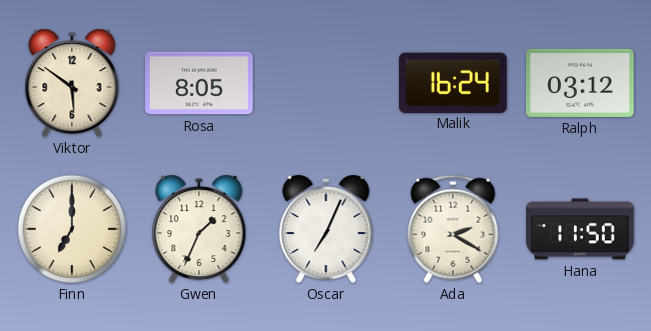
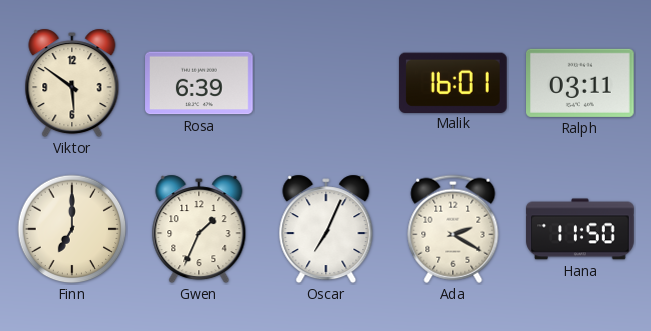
Rosa: 8:05 -> 6:39 (199, 83)
Malik: 16:24 -> 16:01 (453, 82)
Ralph: 03:12 -> 03:11 (581, 83)
